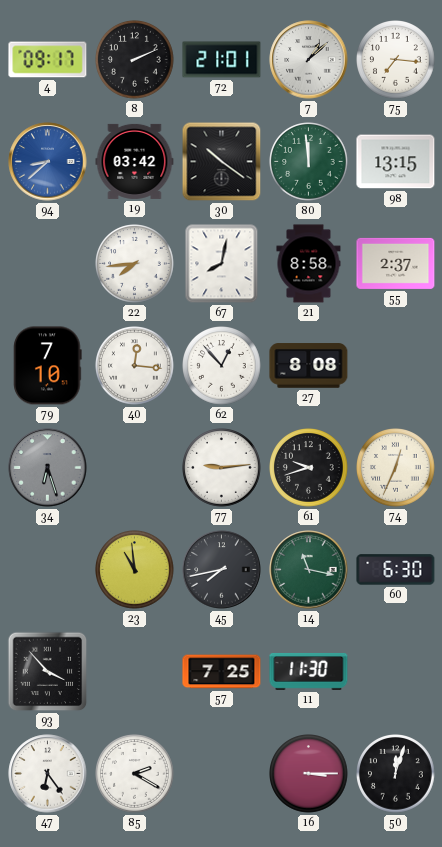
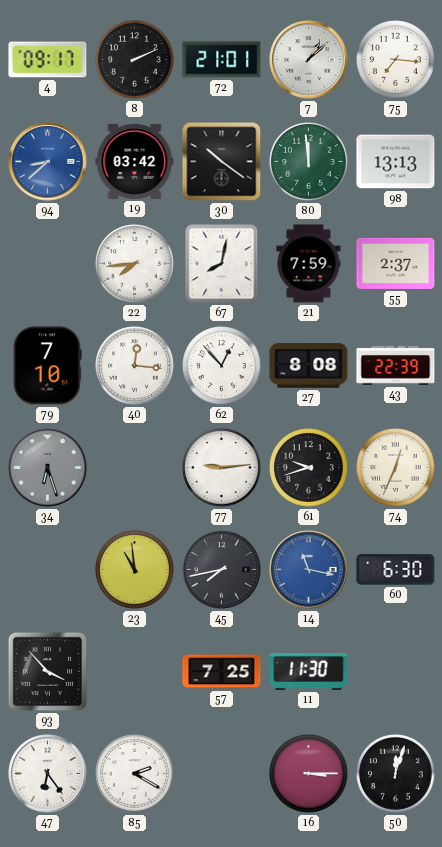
98: 13:15 -> 13:13 (396, 162)
21: 8:58 -> 7:59 (309, 264)
43: none -> 22:39 (396, 365)
14 dial: green -> blue (309, 570)
